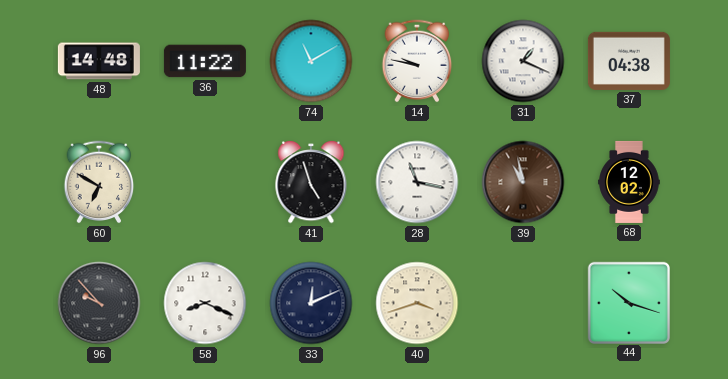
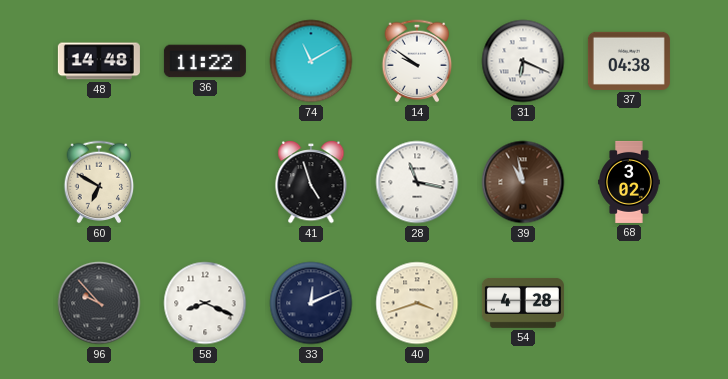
14: 9:47 -> 9:51 (417, 61)
31: 1:19 -> 6:19 (523, 61)
68: 12:02 -> 3:02 (629, 182)
54: none -> 4:28 (523, 303)
44: 10:18 -> none (628, 302)
